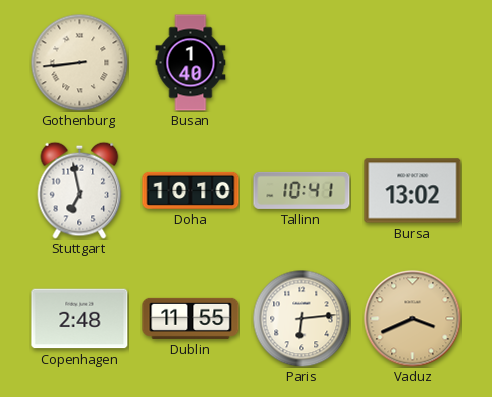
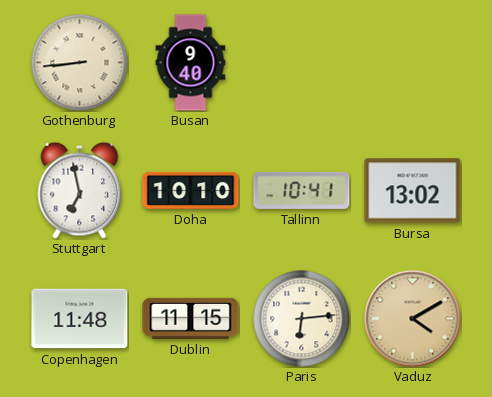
Busan: 1:40 -> 9:40 (191, 63)
Copenhagen: 2:48 -> 11:48 (80, 319)
Dublin: 11:55 -> 11:15 (191, 318)
Vaduz: 3:41 -> 4:10 (413, 319)
